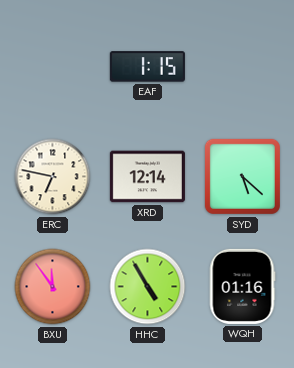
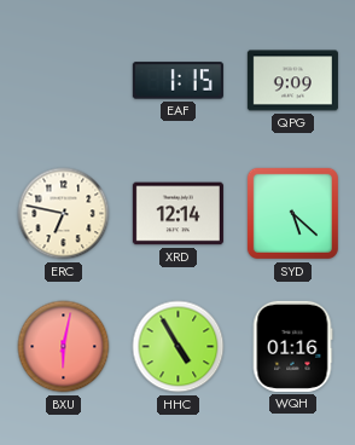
QPG: none -> 9:09 (292, 81)
BXU: 11:54 -> 6:02 (64, 347)
